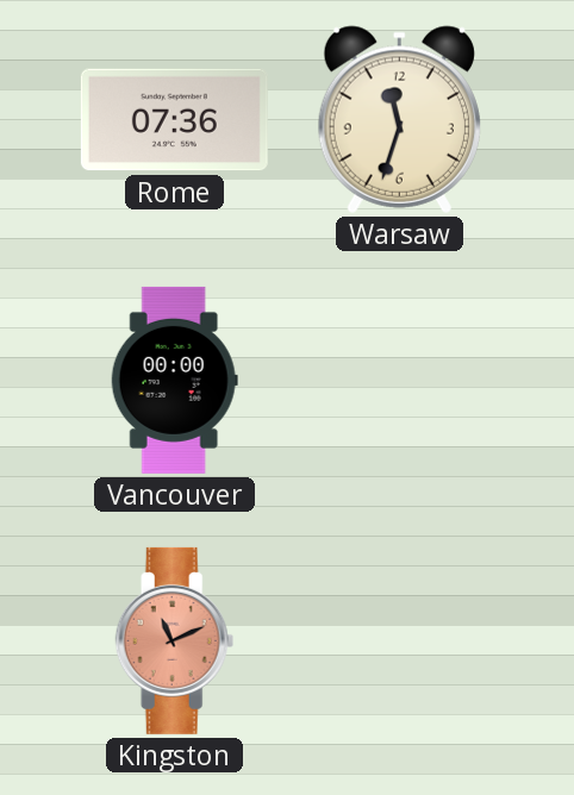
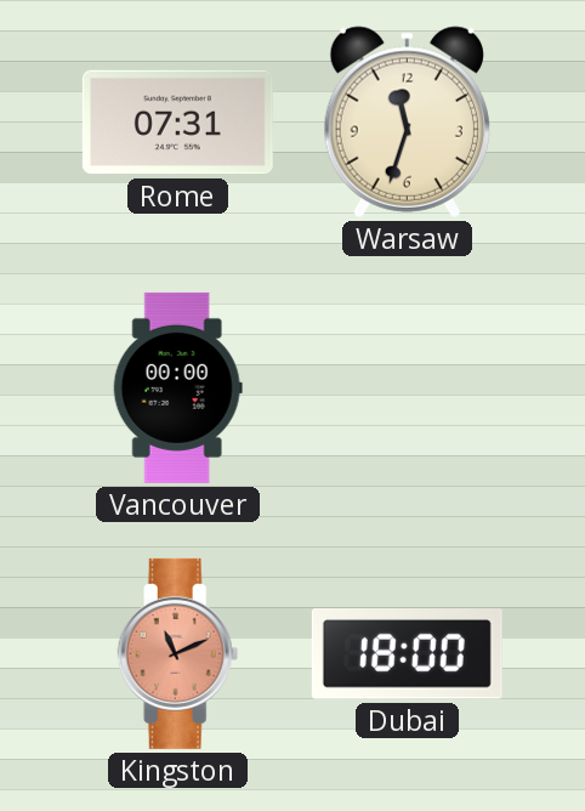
Rome: 07:36 -> 07:31 (177, 123)
Dubai: none -> 18:00 (407, 654)
